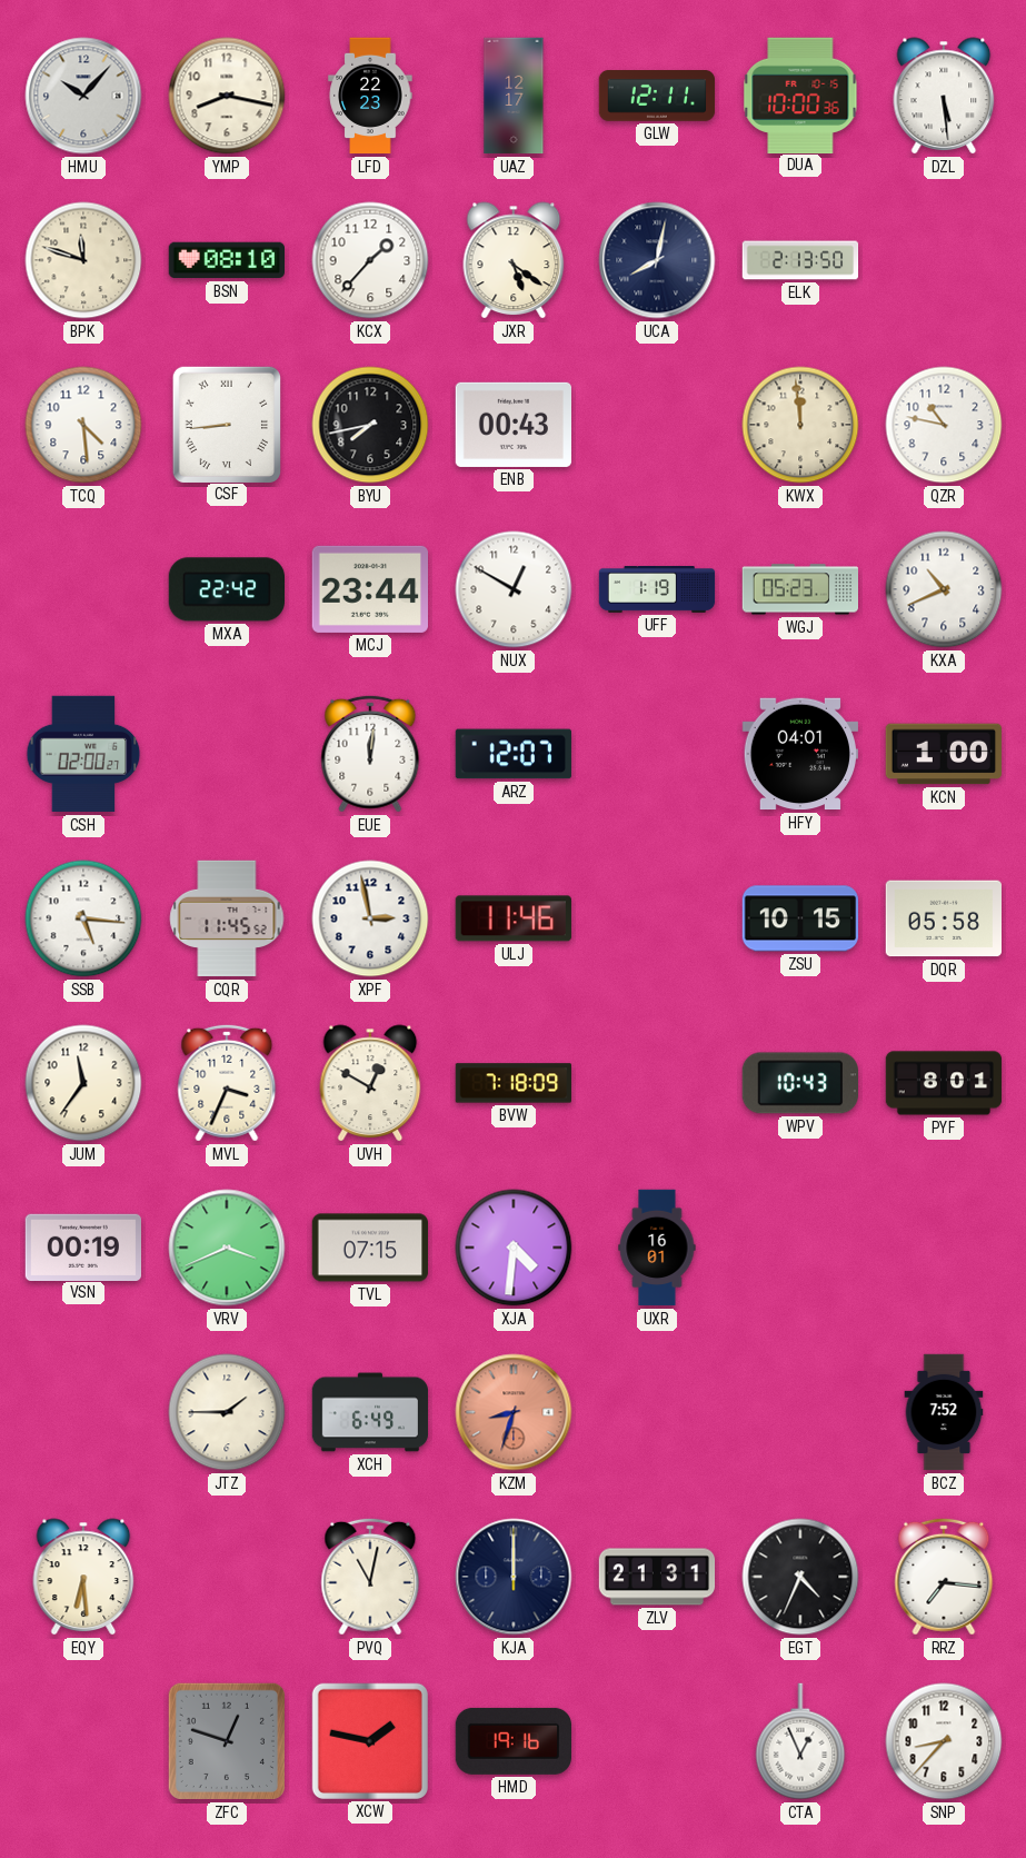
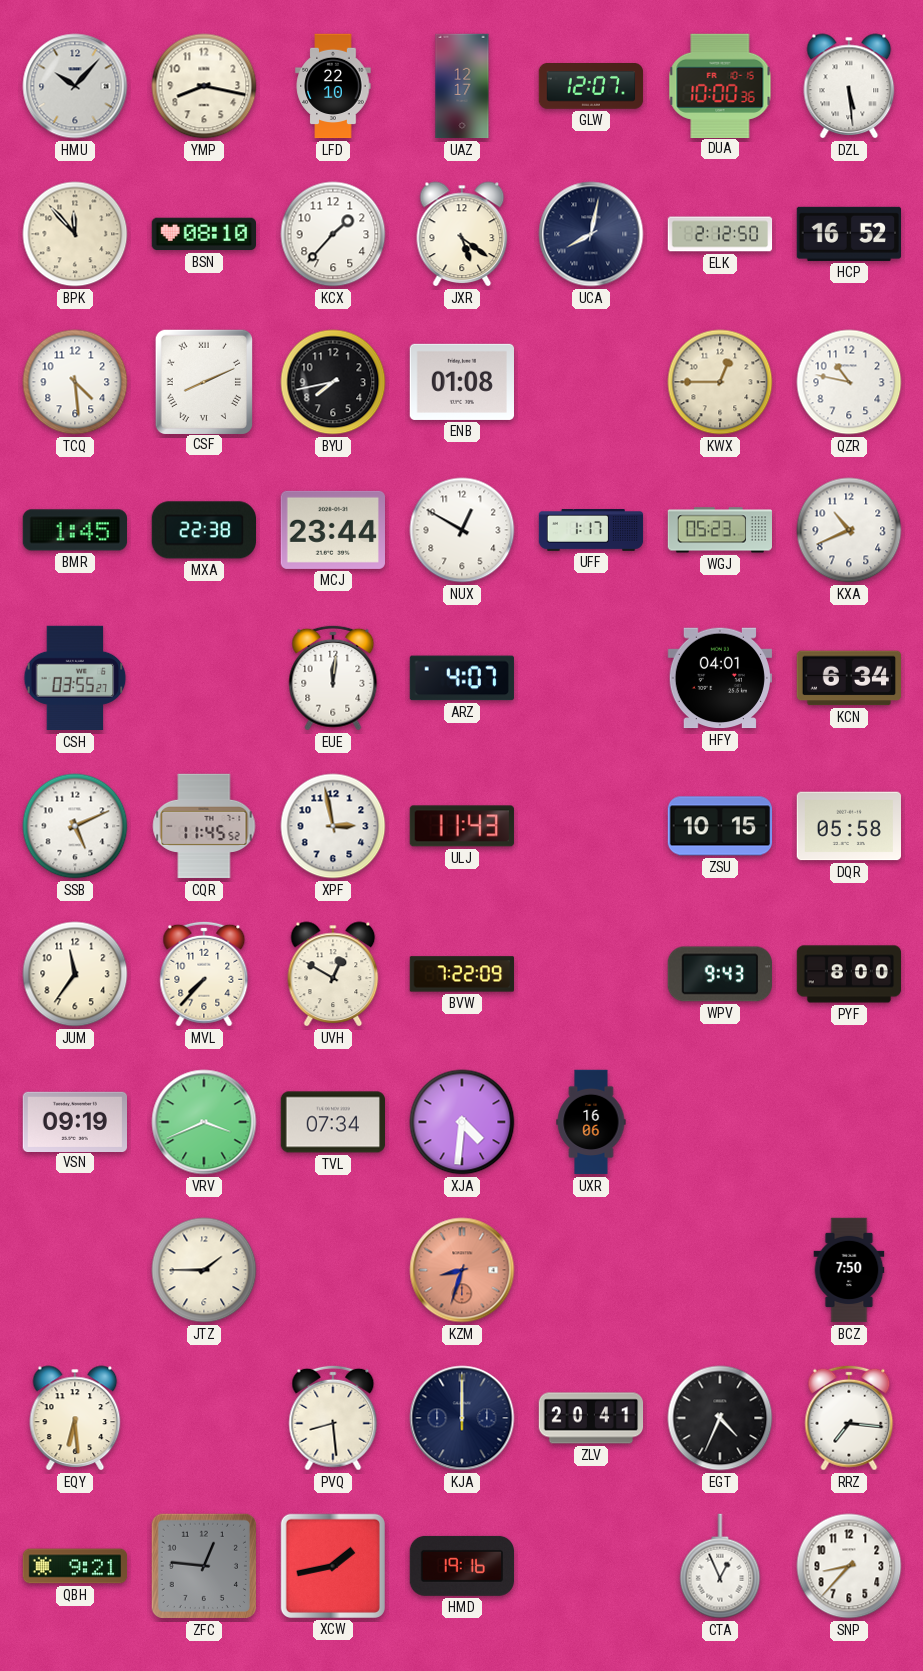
LFD: 22:23 -> 22:10 (333, 86)
GLW: 12:11 -> 12:07 (591, 86)
BPK: 11:48 -> 11:53 (75, 234)
ELK: 2:13 -> 2:12 (720, 234)
HCP: none -> 16:52 (848, 234)
CSF: 8:44 -> 8:11 (203, 381)
ENB: 00:43 -> 01:08 (461, 382)
KWX: 11:59 -> 12:45 (720, 382)
BMR: none -> 1:45 (74, 530)
MXA: 22:42 -> 22:38 (203, 530)
UFF: 1:19 -> 1:17 (591, 531)
CSH: 02:00 -> 03:55 (75, 678)
ARZ: 12:07 -> 4:07 (462, 678)
KCN: 1:00 -> 6:34 (848, 678)
SSB: 5:16 -> 5:11 (75, 826)
ULJ: 11:46 -> 11:43 (462, 826)
MVL: 3:34 -> 7:37 (204, 974)
BVW: 7:18 -> 7:22 (461, 974)
WPV: 10:43 -> 9:43 (720, 974)
PYF: 8:01 -> 8:00 (849, 974)
VSN: 00:19 -> 09:19 (74, 1121)
TVL: 07:15 -> 07:34 (332, 1122)
UXR: 16:01 -> 16:06 (591, 1122)
XCH: 6:49 -> none (370, 1412)
BCZ: 7:52 -> 7:50 (849, 1270)
PVQ: 11:02 -> 8:29 (333, 1418)
ZLV: 21:31 -> 20:41 (591, 1418)
QBH: none -> 9:21 (75, 1566)
ZFC: 12:48 -> 12:46 (204, 1566)
XCW: 1:47 -> 1:43 (333, 1566)
